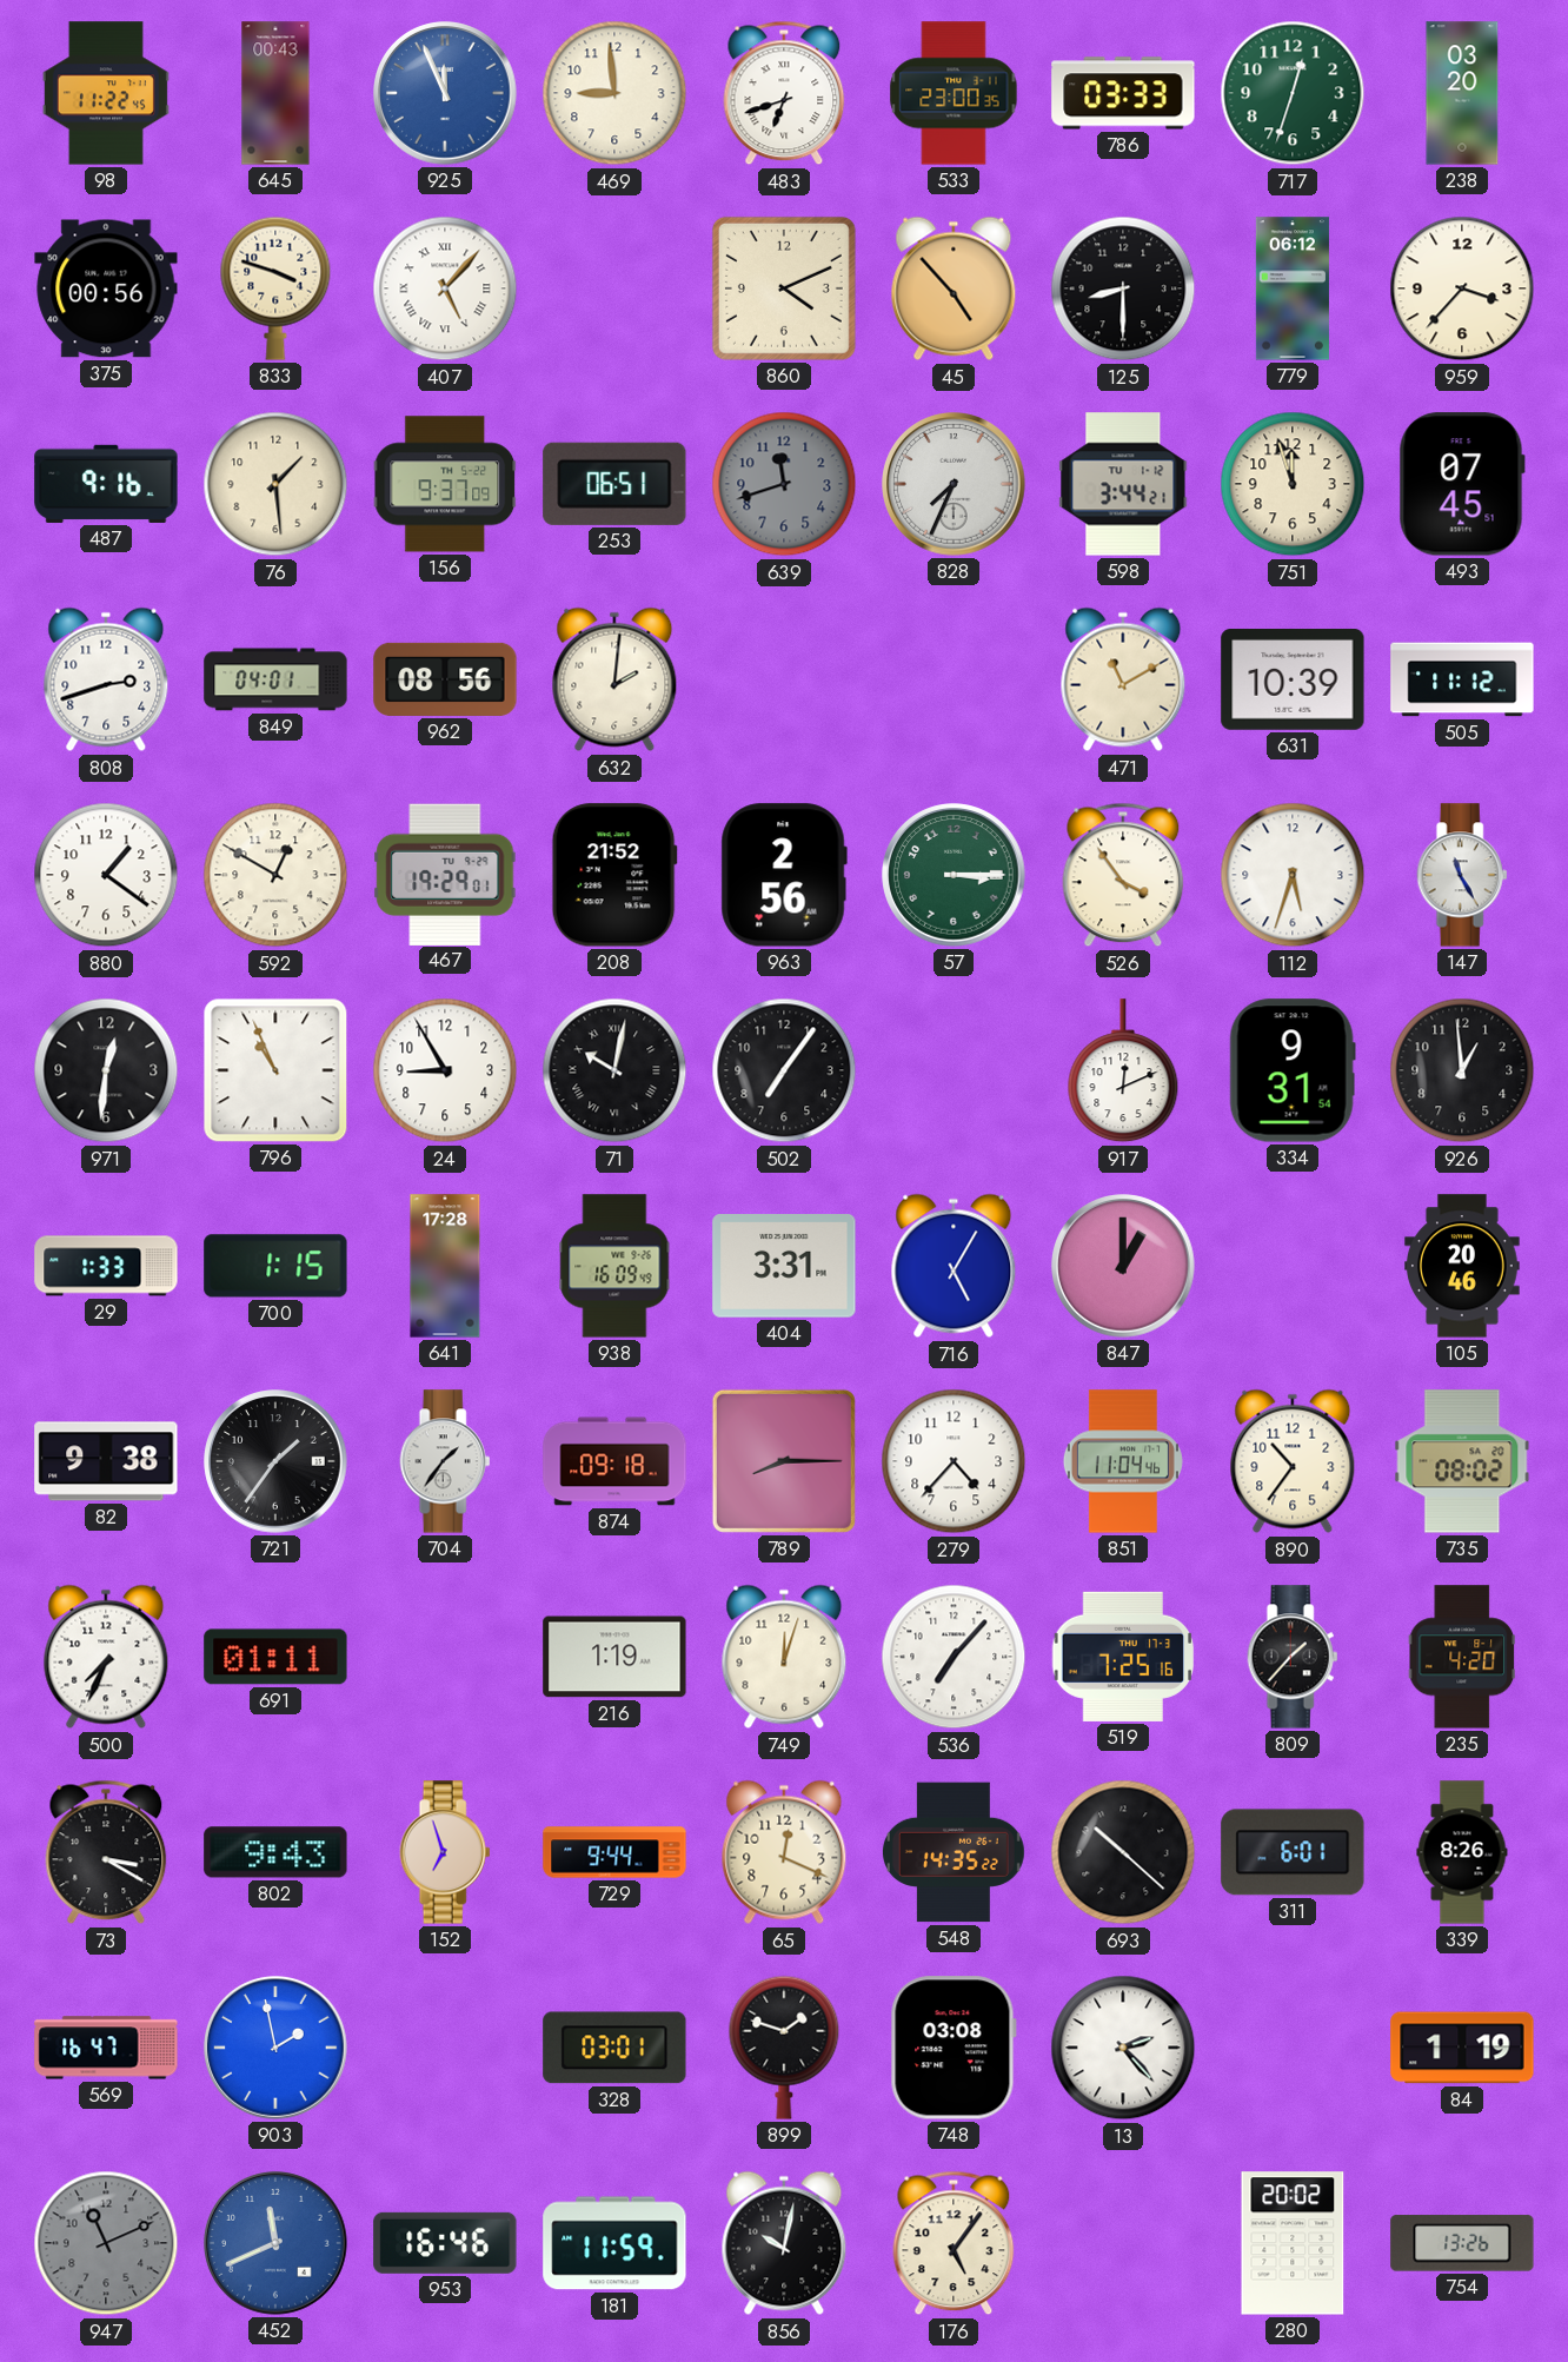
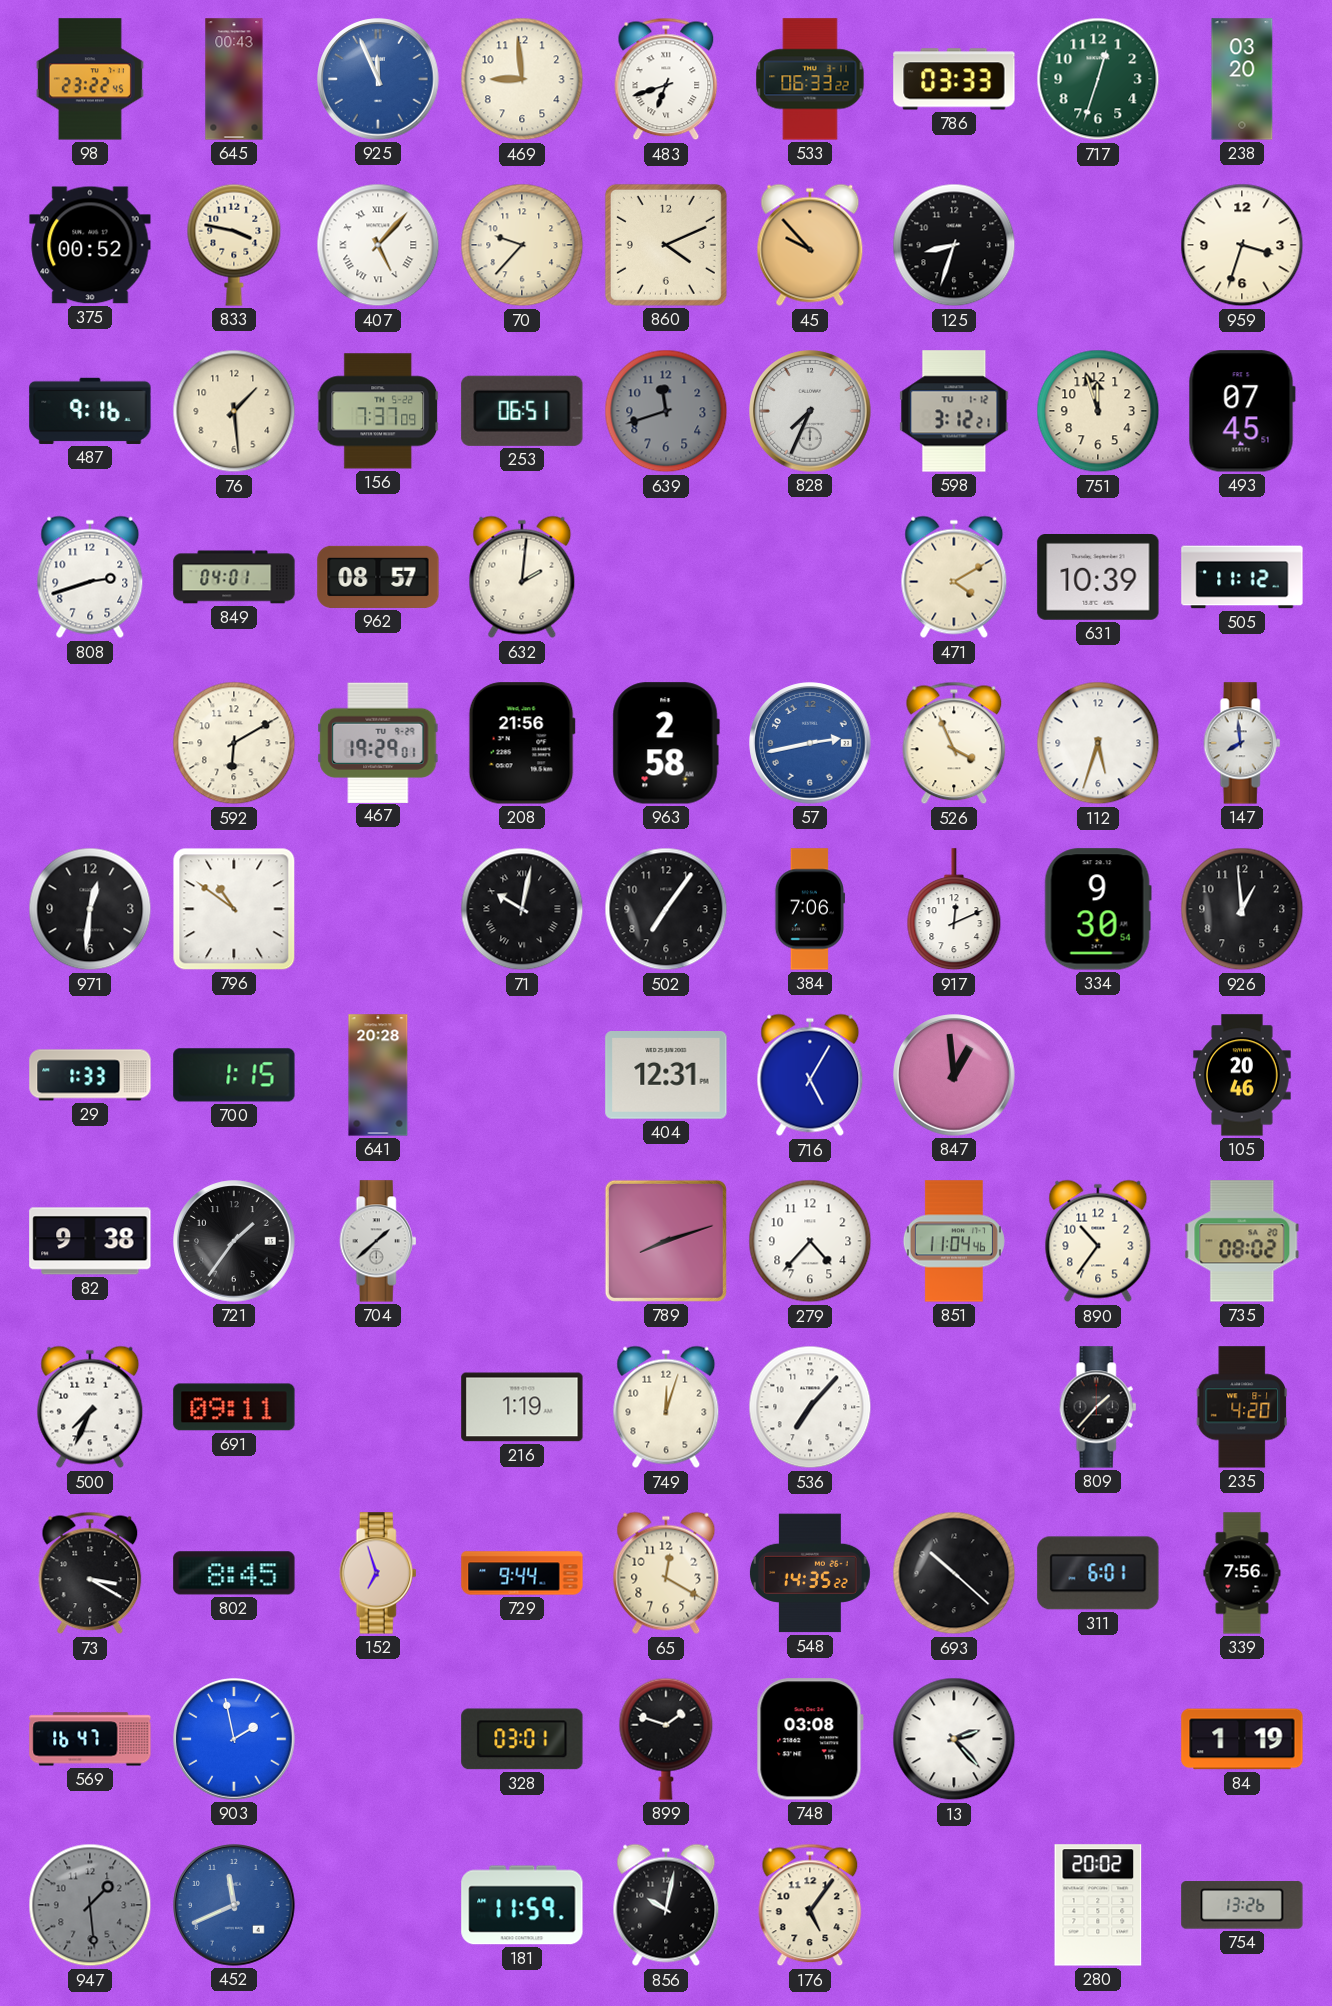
98: 11:22 -> 23:22 (90, 79)
533: 23:00 -> 06:33 (810, 79)
375: 00:56 -> 00:52 (90, 245)
833: 3:48 -> 3:47 (234, 245)
70: none -> 9:37 (522, 245)
45: 4:53 -> 9:53 (810, 245)
125: 8:30 -> 8:33 (954, 245)
779: 06:12 -> none (1293, 288)
959: 3:37 -> 3:33 (1242, 245)
156: 9:37 -> 7:37 (378, 411)
598: 3:44 -> 3:12 (954, 411)
962: 08:56 -> 08:57 (378, 577)
471: 11:10 -> 4:10 (954, 577)
880: 1:21 -> none (106, 875)
592: 12:50 -> 6:10 (234, 743)
208: 21:52 -> 21:56 (522, 743)
963: 2:56 -> 2:58 (666, 743)
57: 3:15 -> 2:43 (810, 743)
57 dial: green -> blue (810, 743)
526: 3:54 -> 3:56 (954, 743)
147: 11:25 -> 7:59 (1242, 743)
796: 10:56 -> 10:51 (234, 909)
24: 8:55 -> none (445, 1070)
384: none -> 7:06 (809, 909)
334: 9:31 -> 9:30 (1098, 909)
641: 17:28 -> 20:28 (378, 1075)
938: 16:09 -> none (614, 1266)
404: 3:31 -> 12:31 (666, 1076)
847: 1:00 -> 12:59 (954, 1075)
704: 1:36 -> 1:38 (378, 1241)
874: 09:18 -> none (614, 1461)
789: 8:15 -> 8:12 (666, 1241)
691: 01:11 -> 09:11 (234, 1407)
519: 7:25 -> none (1123, 1657)
802: 9:43 -> 8:45 (234, 1573)
65: 12:19 -> 12:20 (666, 1573)
339: 8:26 -> 7:56 (1242, 1573)
947: 11:11 -> 1:29 (90, 1905)
953: 16:46 -> none (445, 2243)
